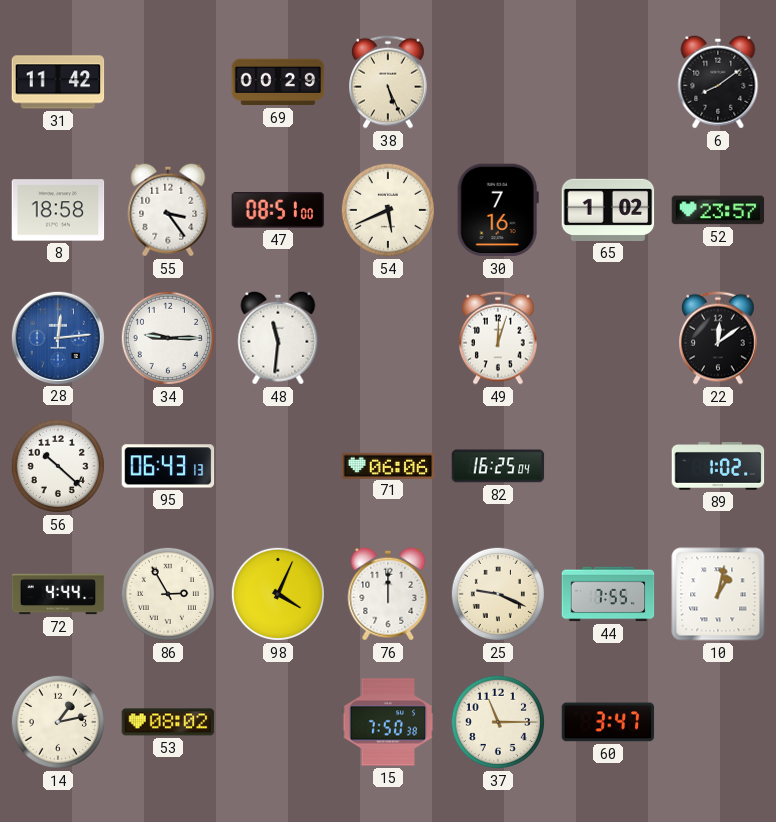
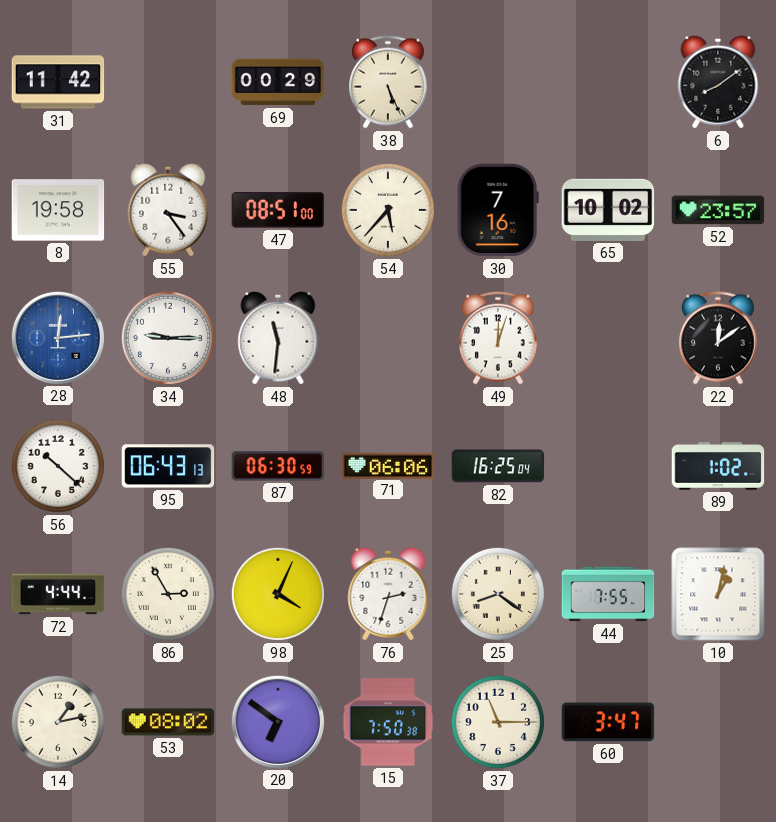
8: 18:58 -> 19:58 (58, 210)
54: 5:41 -> 5:37 (388, 210)
65: 1:02 -> 10:02 (608, 210)
87: none -> 06:30 (278, 466)
76: 12:00 -> 2:33 (388, 594)
25: 9:19 -> 8:21 (498, 594)
20: none -> 6:51 (277, 721)
